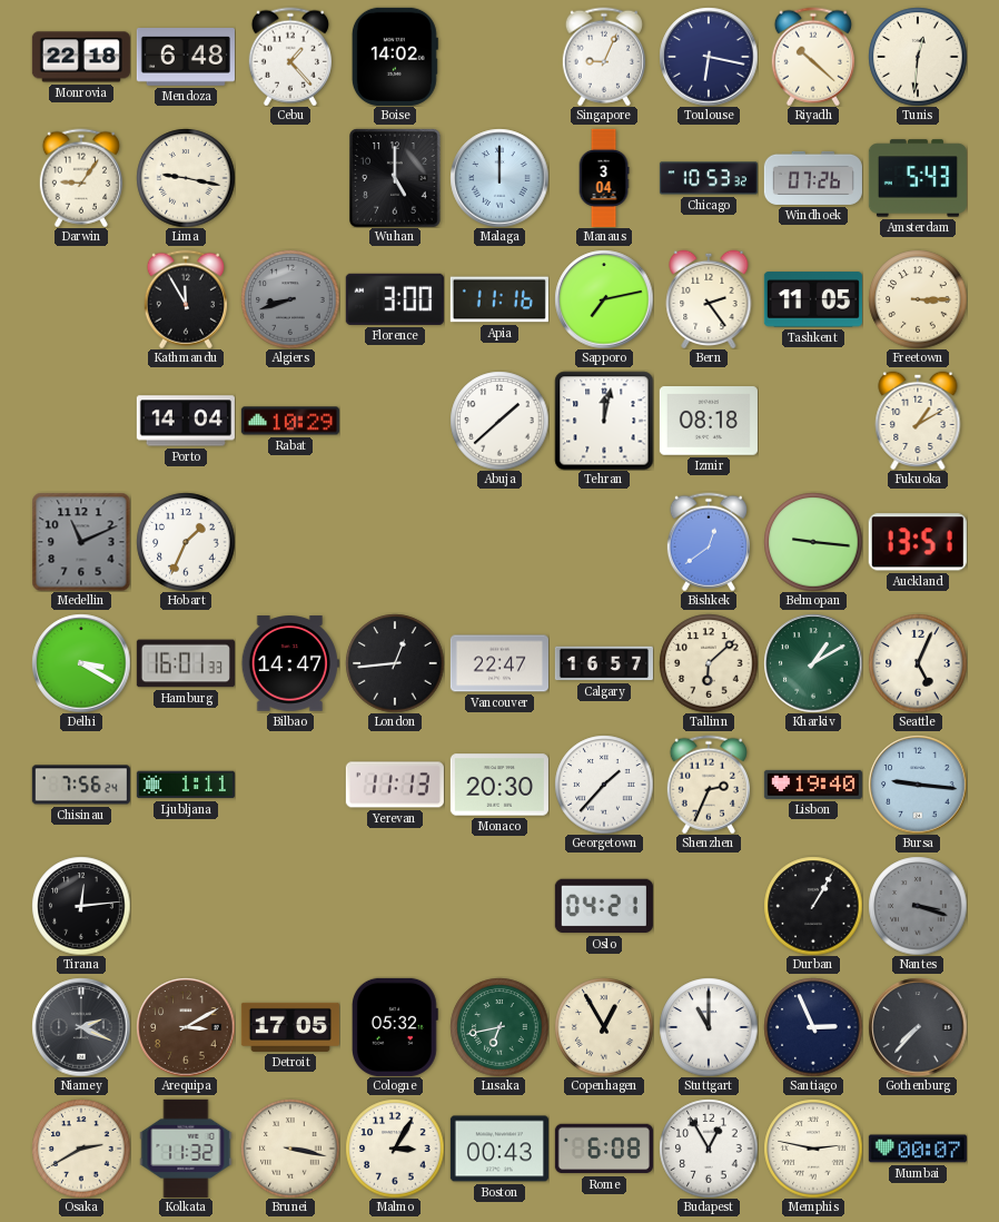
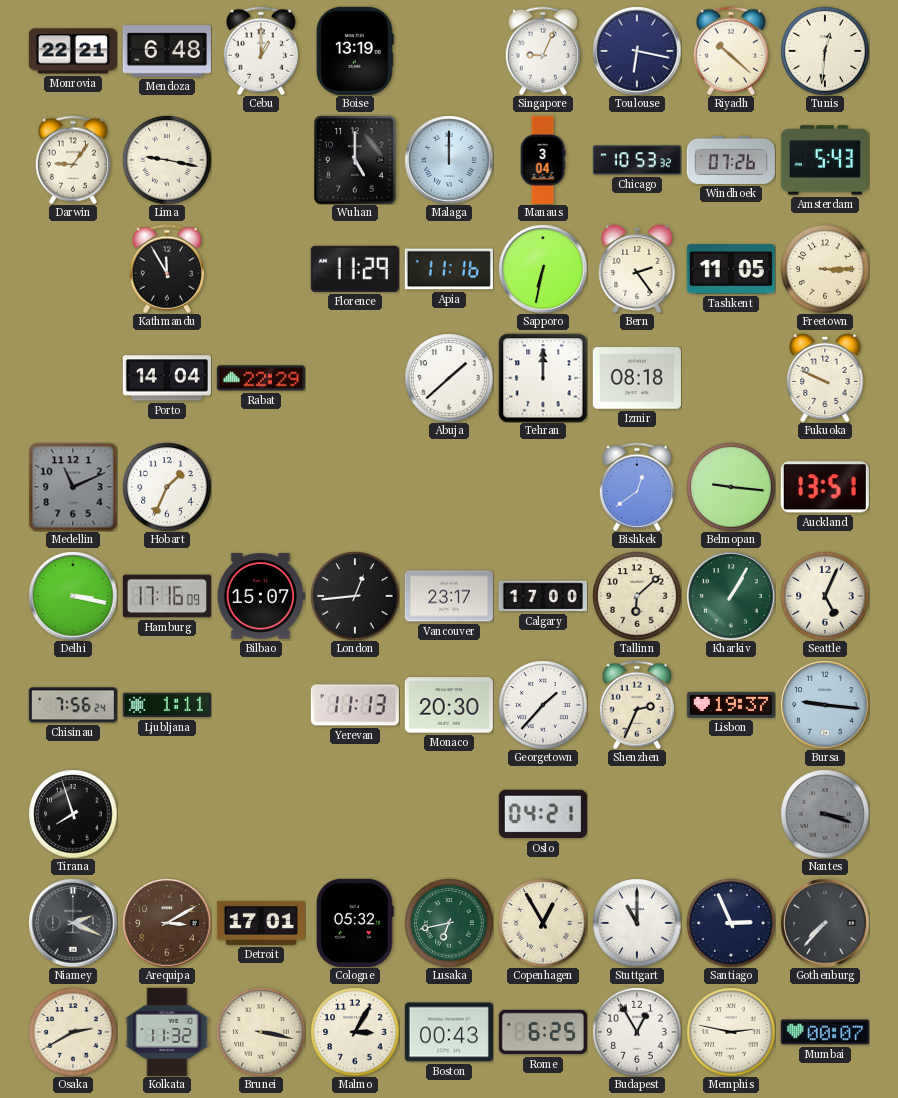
Monrovia: 22:18 -> 22:21 (73, 51)
Cebu: 1:23 -> 1:00 (261, 51)
Boise: 14:02 -> 13:19 (355, 51)
Algiers: 8:42 -> none (290, 299)
Florence: 3:00 -> 11:29 (355, 269)
Sapporo: 7:13 -> 6:32 (543, 269)
Rabat: 10:29 -> 22:29 (261, 378)
Tehran: 12:02 -> 12:00 (543, 378)
Fukuoka: 1:10 -> 9:49 (825, 378)
Delhi: 3:20 -> 3:17 (73, 596)
Hamburg: 16:01 -> 17:16 (167, 596)
Bilbao: 14:47 -> 15:07 (261, 596)
Vancouver: 22:47 -> 23:17 (449, 596)
Calgary: 16:57 -> 17:00 (543, 596)
Kharkiv: 1:10 -> 1:05 (731, 596)
Lisbon: 19:40 -> 19:37 (731, 705)
Tirana: 12:14 -> 7:57 (73, 814)
Durban: 1:05 -> none (813, 906)
Detroit: 17:05 -> 17:01 (261, 923)
Rome: 6:08 -> 6:25 (543, 1032)
